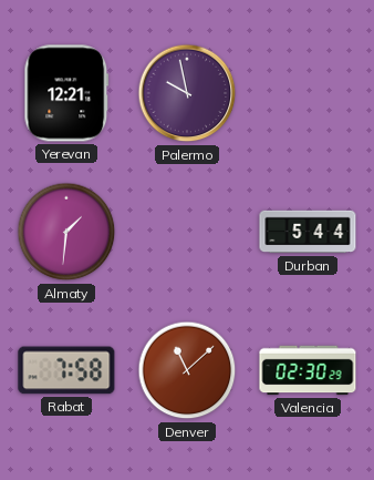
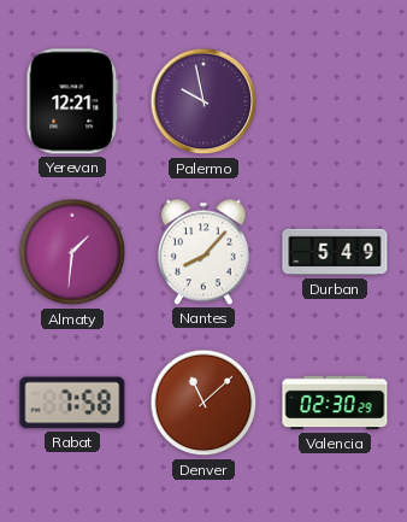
Nantes: none -> 8:07 (203, 252)
Durban: 5:44 -> 5:49 (335, 252)
